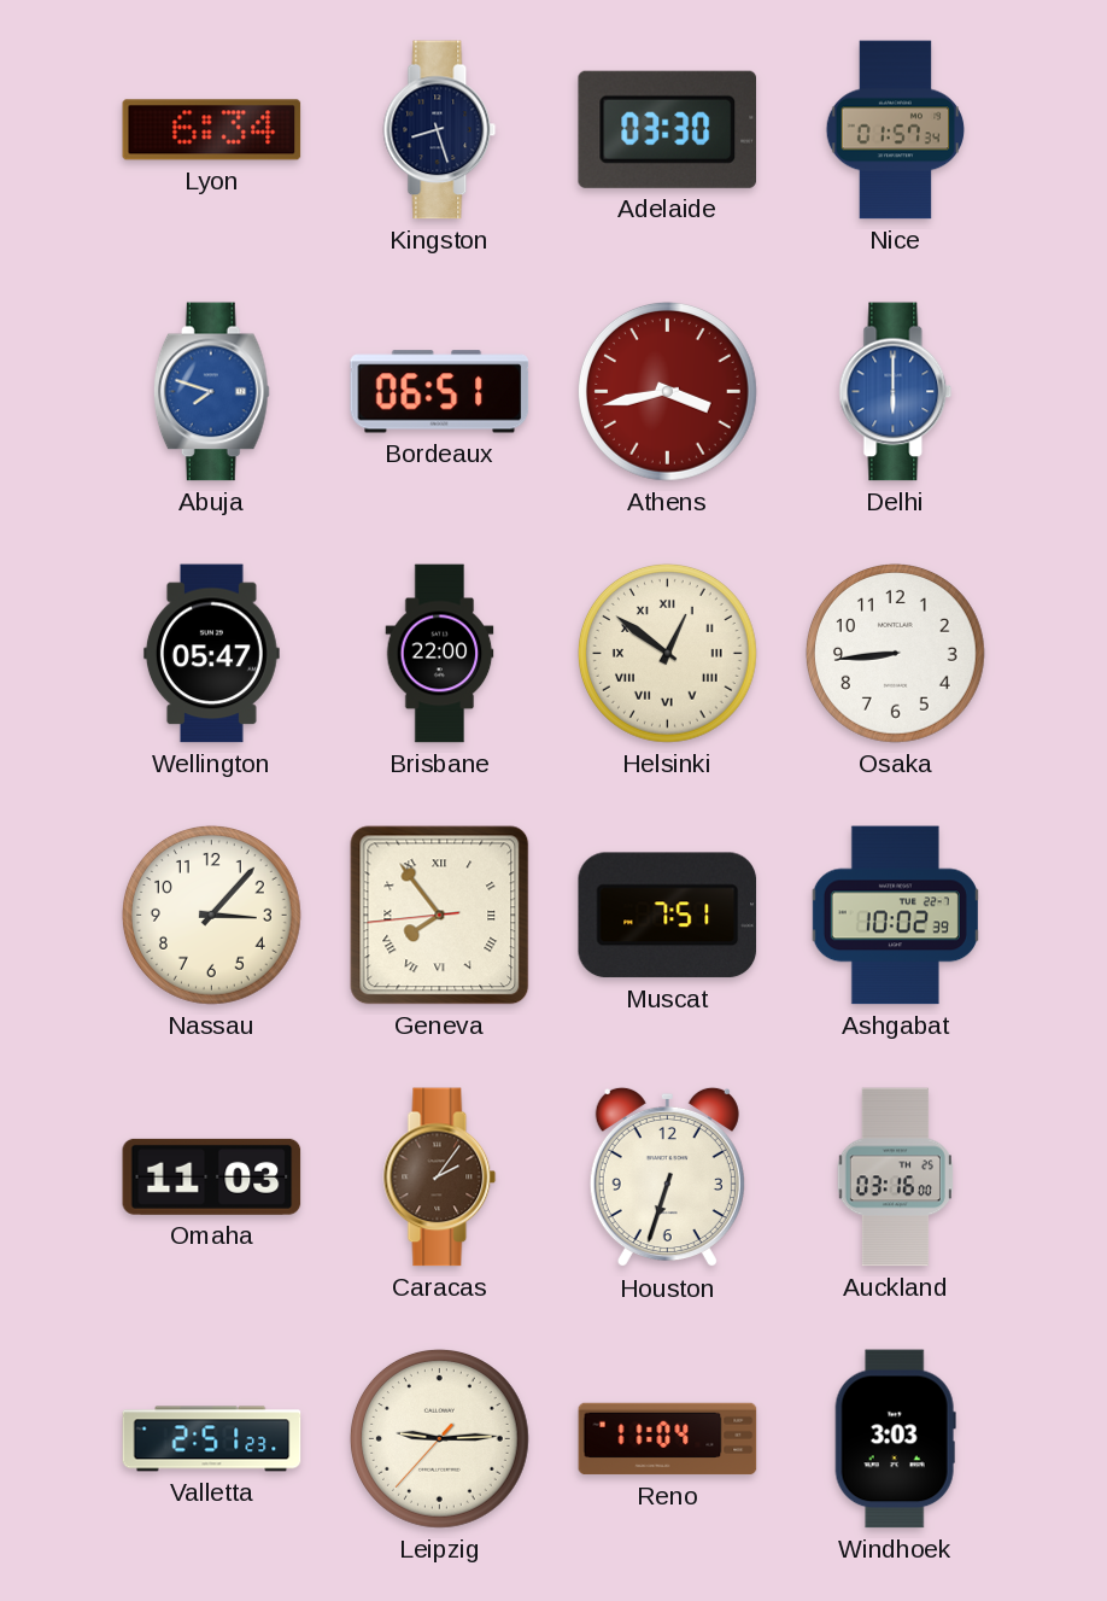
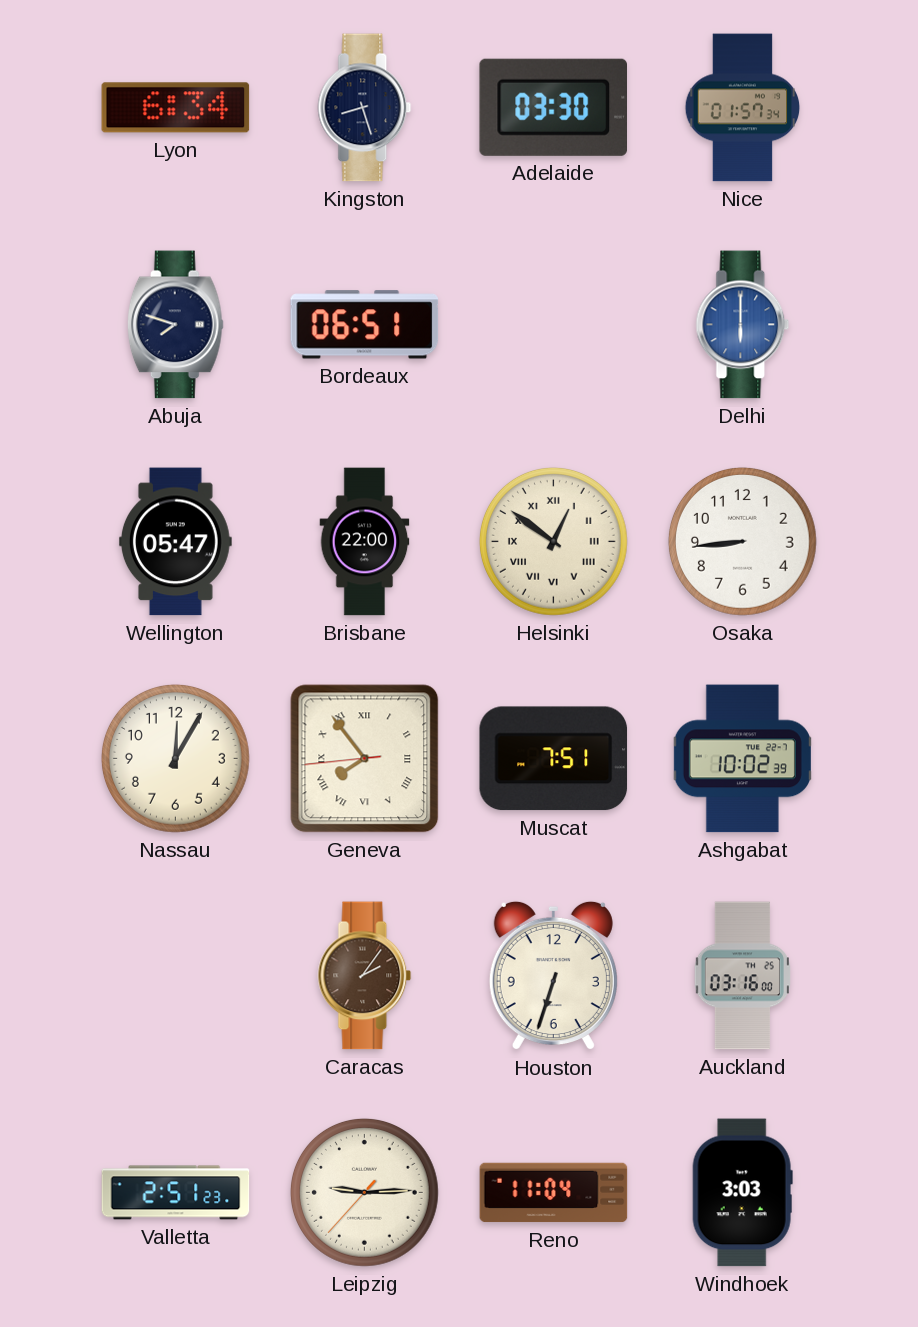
Abuja dial: blue -> navy (175, 325)
Athens: 3:43 -> none (668, 392)
Nassau: 3:07 -> 12:05 (176, 759)
Omaha: 11:03 -> none (212, 1176)
